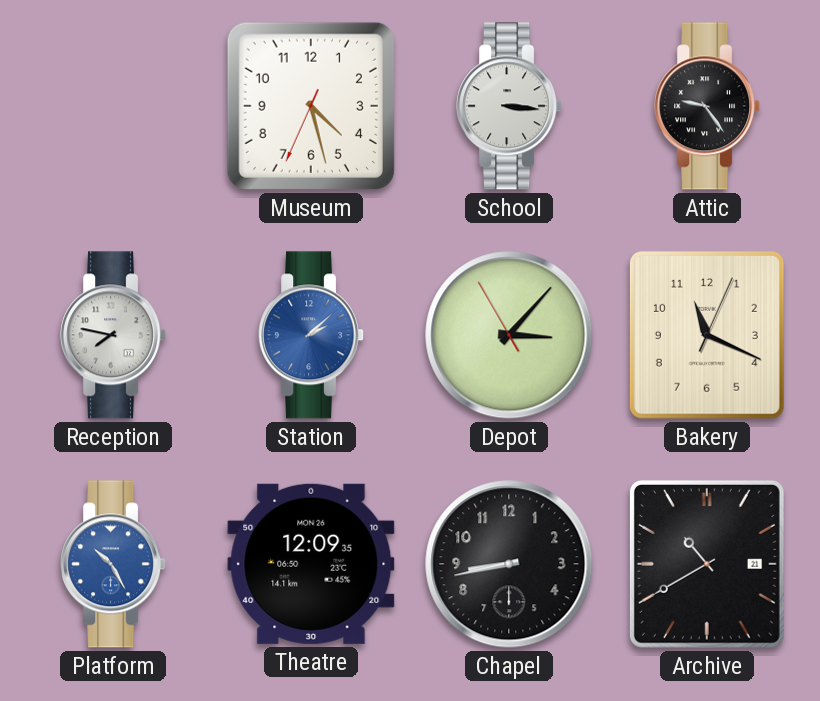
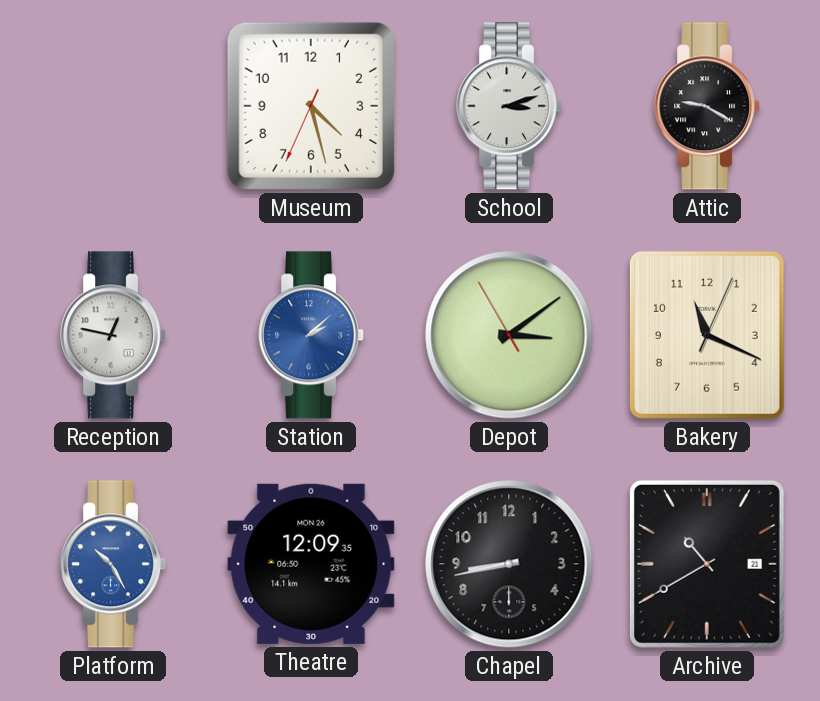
School: 3:16 -> 3:12 (510, 106)
Attic: 9:24 -> 9:20 (708, 106)
Reception: 7:47 -> 12:47 (114, 335)
Depot: 3:06 -> 3:08 (509, 335)
